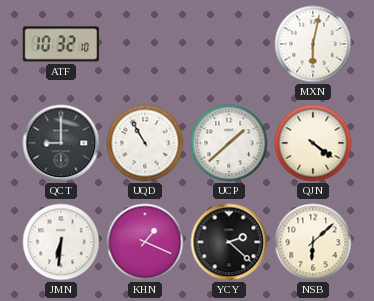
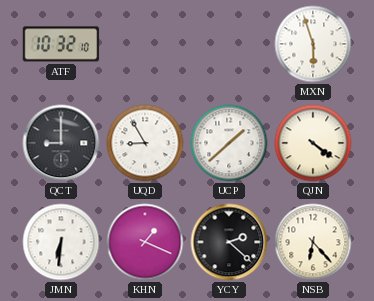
MXN: 6:02 -> 5:57 (313, 44)
UQD: 10:55 -> 8:55 (145, 143)
NSB: 6:08 -> 6:23 (313, 242)
